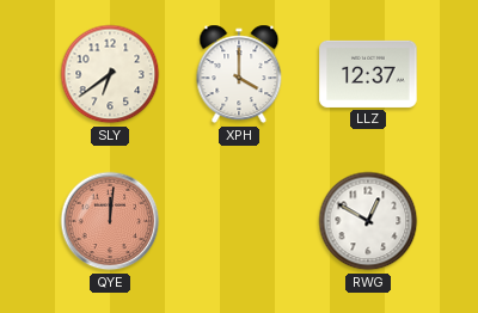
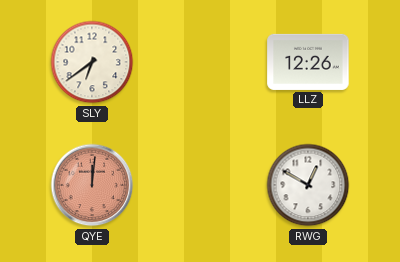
XPH: 4:00 -> none (239, 74)
LLZ: 12:37 -> 12:26 (308, 62)
